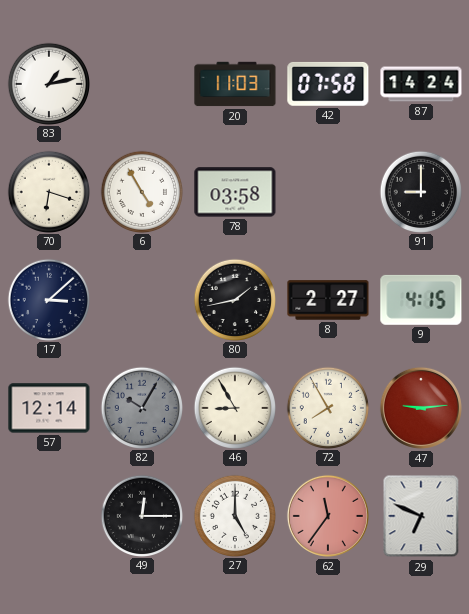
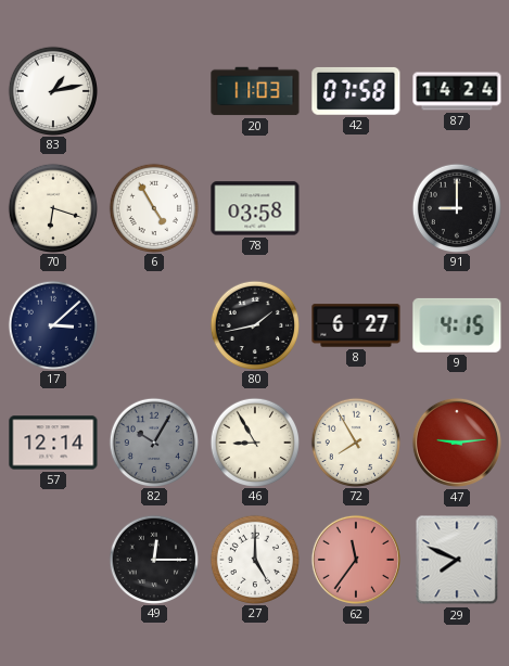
8: 2:27 -> 6:27 (356, 325)
29: 6:49 -> 7:49 (457, 560)
